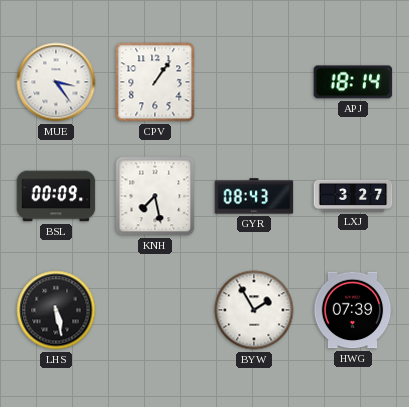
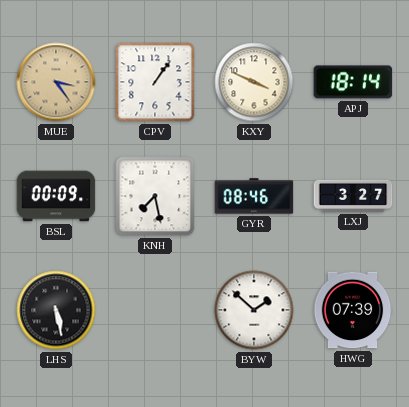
MUE dial: white -> champagne (56, 82)
KXY: none -> 3:49 (254, 82)
GYR: 08:43 -> 08:46 (254, 196)
BYW: 1:55 -> 1:52 (254, 310)
